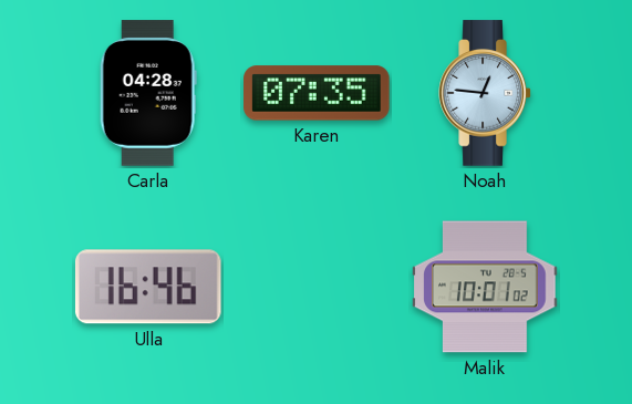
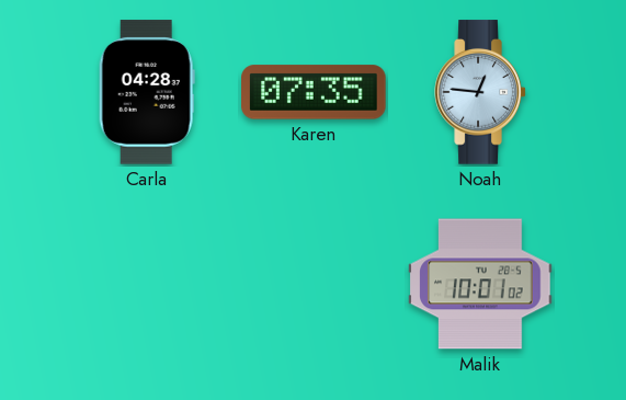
Ulla: 16:46 -> none (148, 287)
